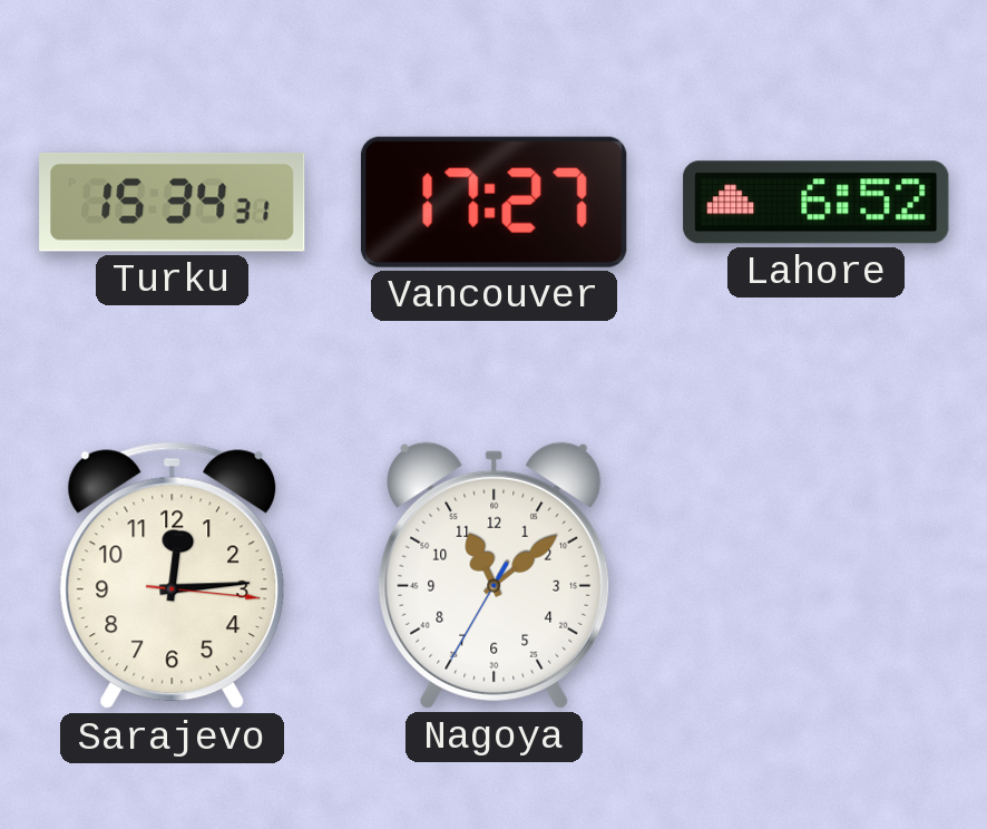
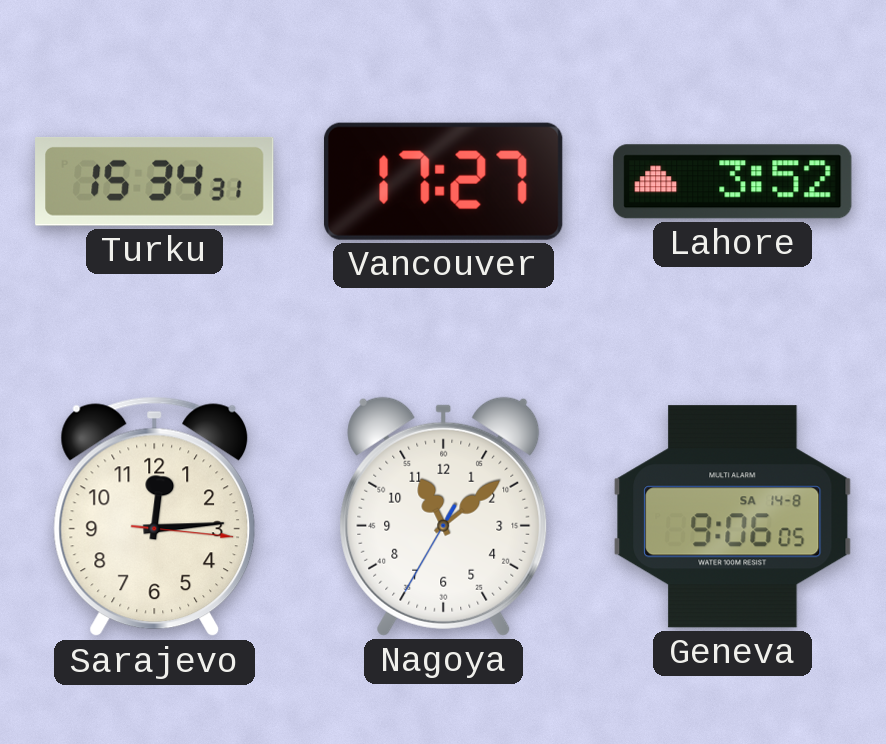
Lahore: 6:52 -> 3:52 (733, 182)
Geneva: none -> 9:06 (733, 517)
